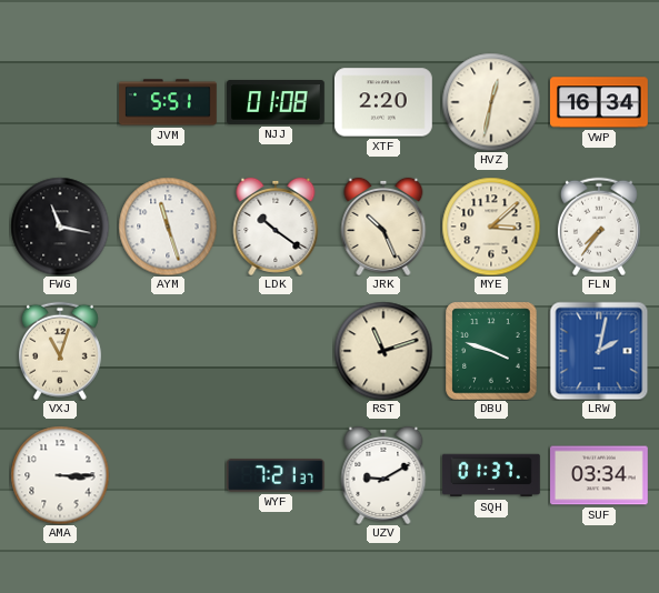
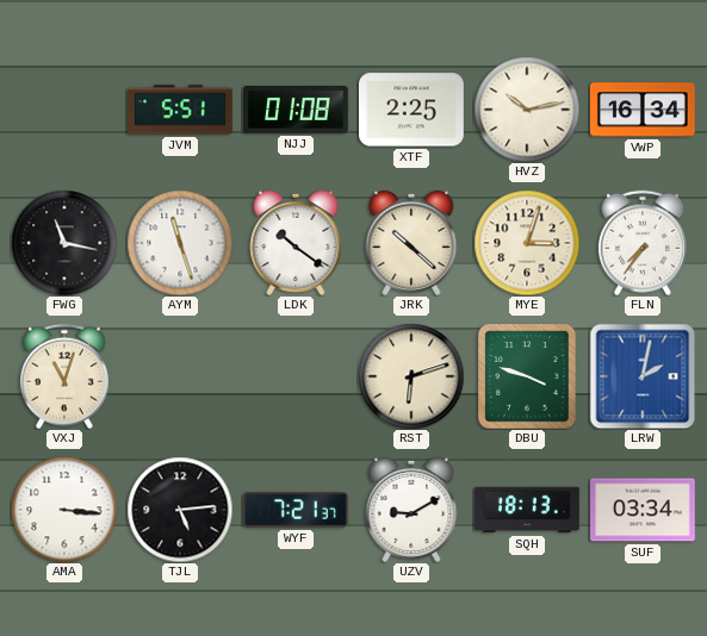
XTF: 2:20 -> 2:25 (413, 110)
HVZ: 12:32 -> 10:13 (527, 110)
JRK: 10:26 -> 10:22 (411, 243)
MYE: 3:08 -> 3:03 (527, 243)
RST: 11:12 -> 6:12 (411, 376)
AMA: 3:15 -> 3:16 (64, 510)
TJL: none -> 5:14 (180, 510)
SQH: 01:37 -> 18:13 (527, 510)
